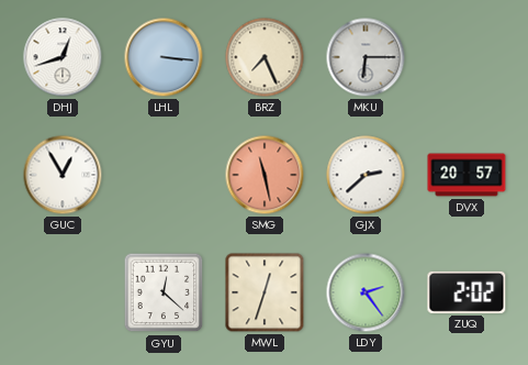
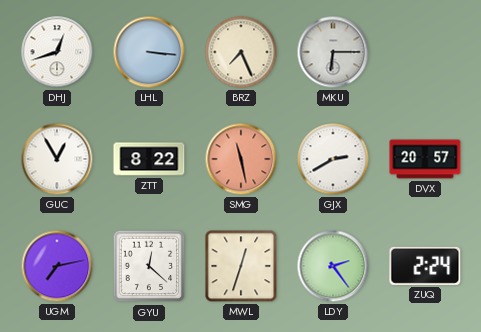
ZTT: none -> 8:22 (149, 159)
GJX: 2:38 -> 2:40 (333, 159)
UGM: none -> 7:13 (57, 266)
ZUQ: 2:02 -> 2:24 (425, 266)
